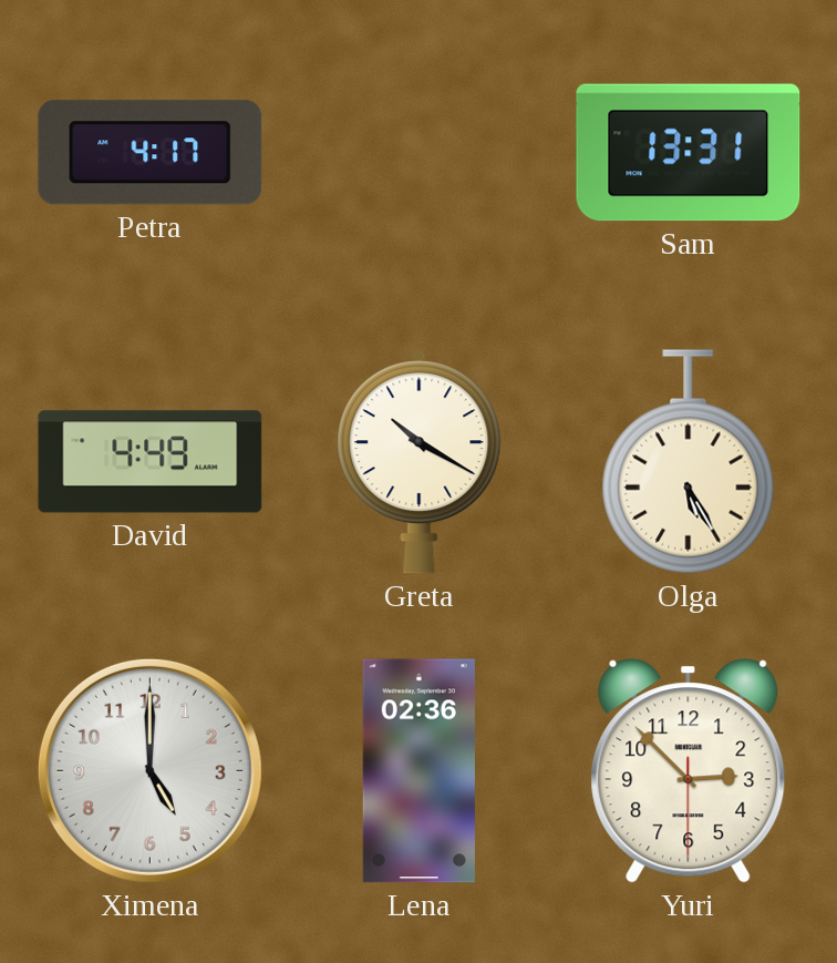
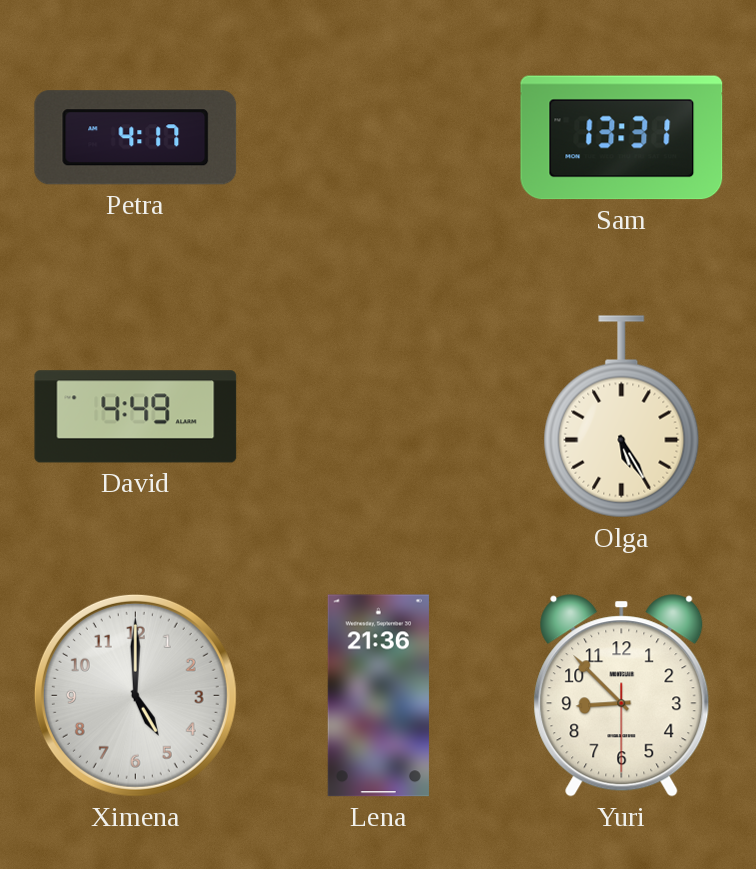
Greta: 10:20 -> none (420, 462)
Lena: 02:36 -> 21:36 (378, 696)
Yuri: 2:52 -> 8:52 (622, 696)
